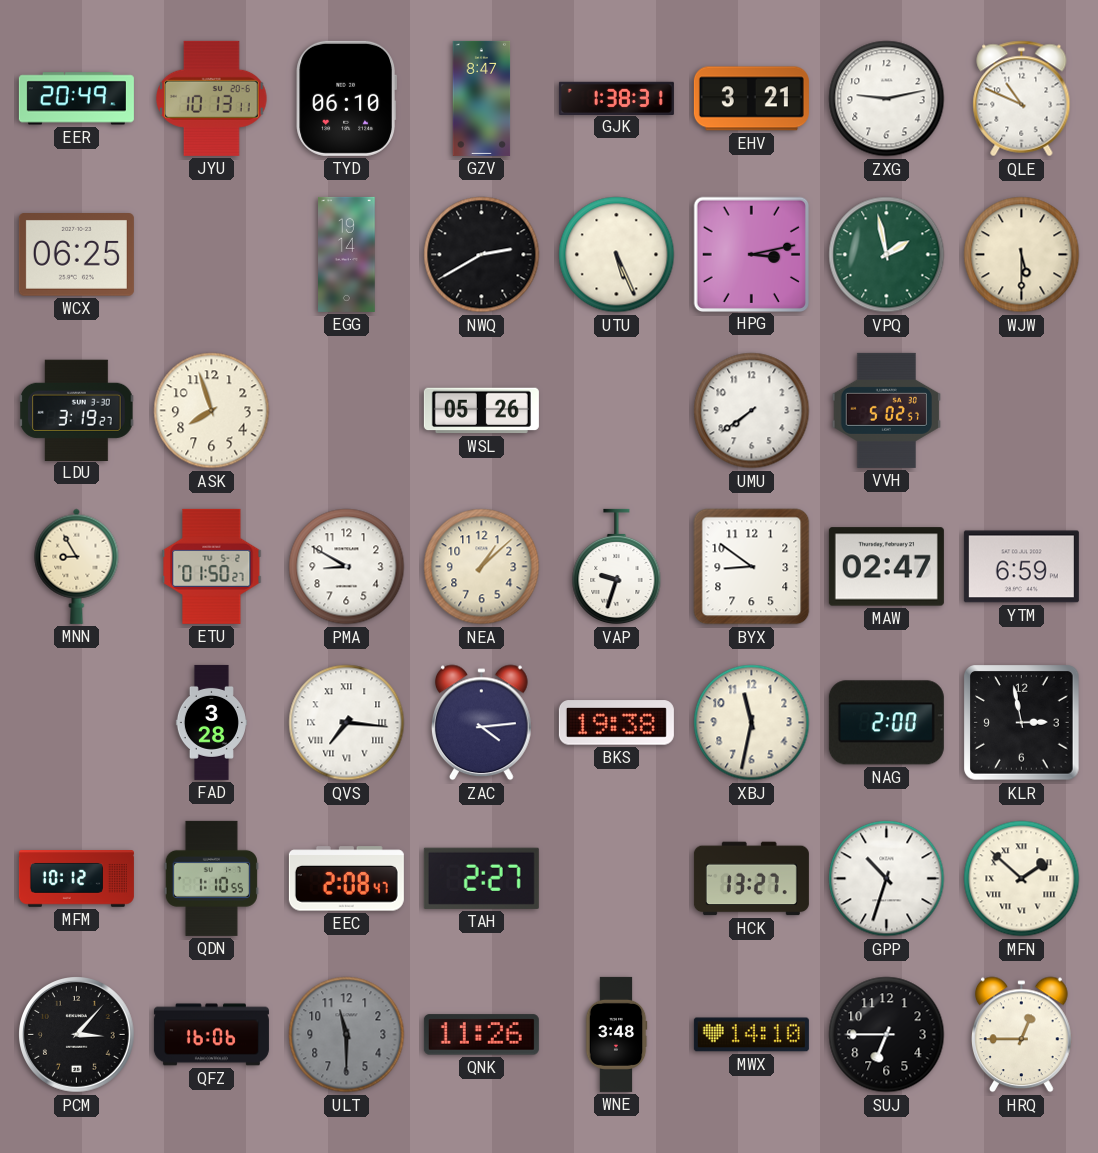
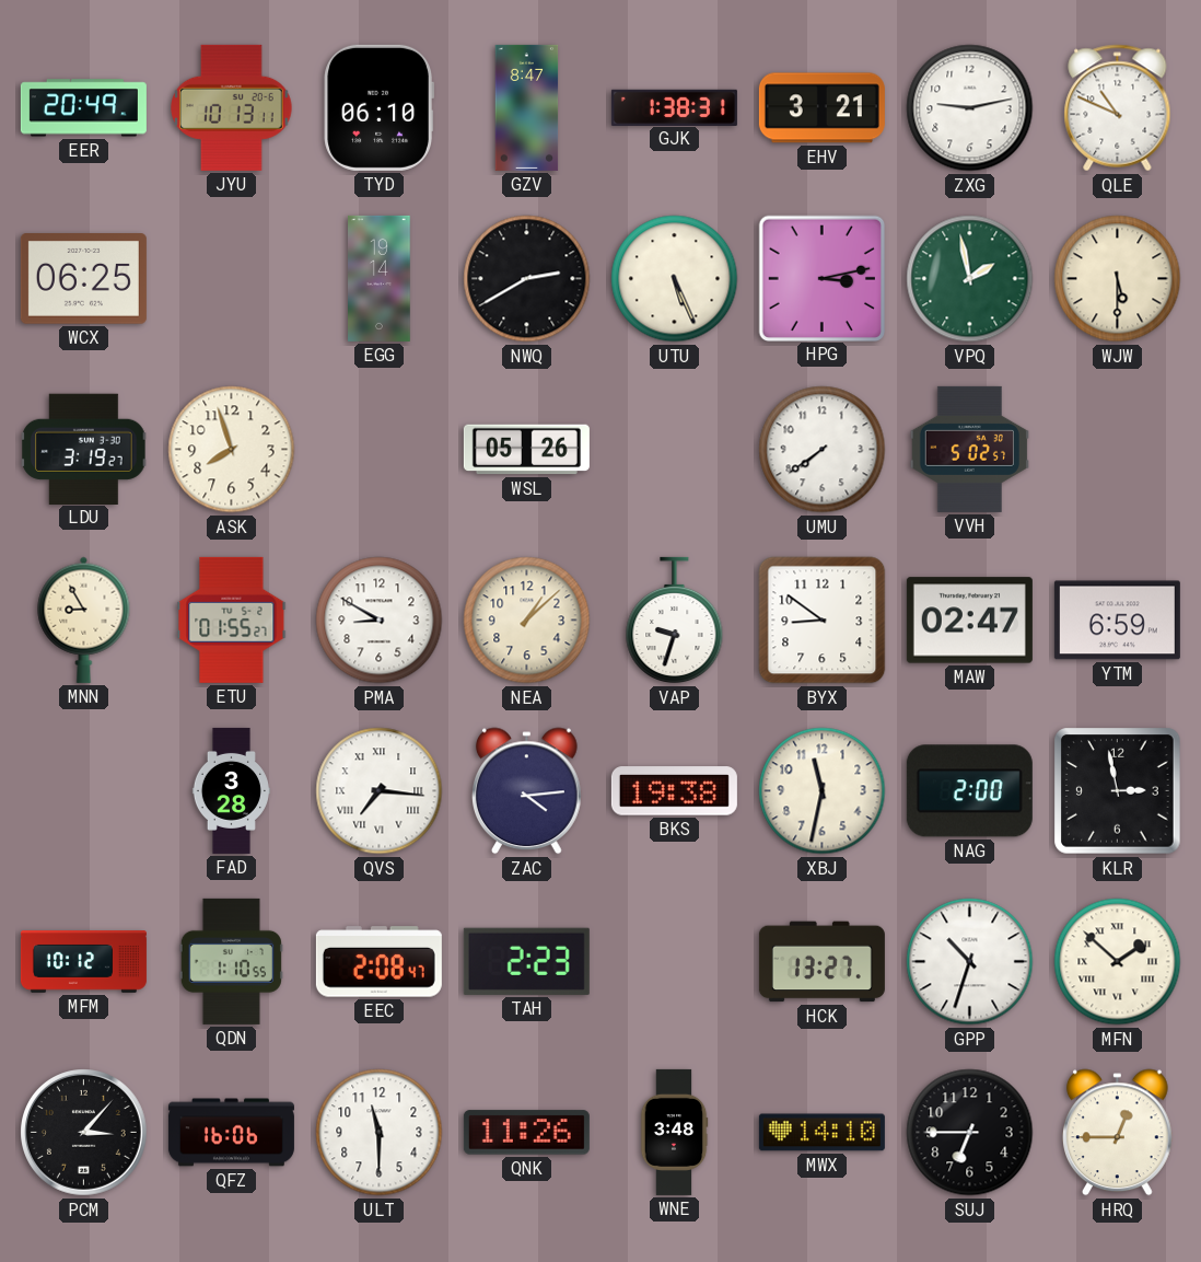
ETU: 01:50 -> 01:55 (232, 620)
TAH: 2:27 -> 2:23 (526, 961)
ULT dial: grey -> white (380, 1133)
